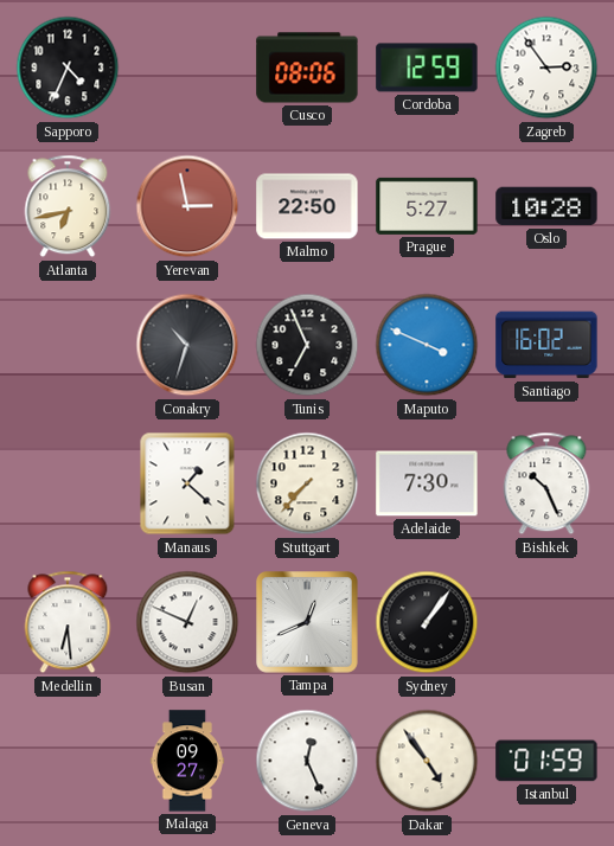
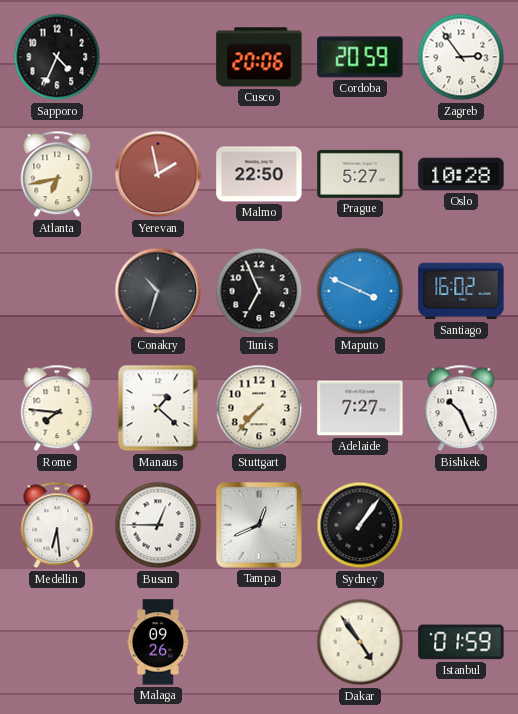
Cusco: 08:06 -> 20:06 (259, 57)
Cordoba: 12:59 -> 20:59 (360, 57)
Yerevan: 2:58 -> 1:58 (158, 174)
Rome: none -> 7:46 (57, 408)
Adelaide: 7:30 -> 7:27 (360, 408)
Busan: 12:49 -> 12:45 (158, 525)
Malaga: 09:27 -> 09:26 (157, 642)
Geneva: 12:26 -> none (307, 761)
